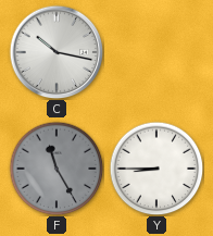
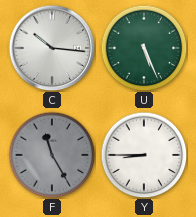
C: 10:17 -> 10:16 (52, 48)
U: none -> 5:26 (144, 48)
